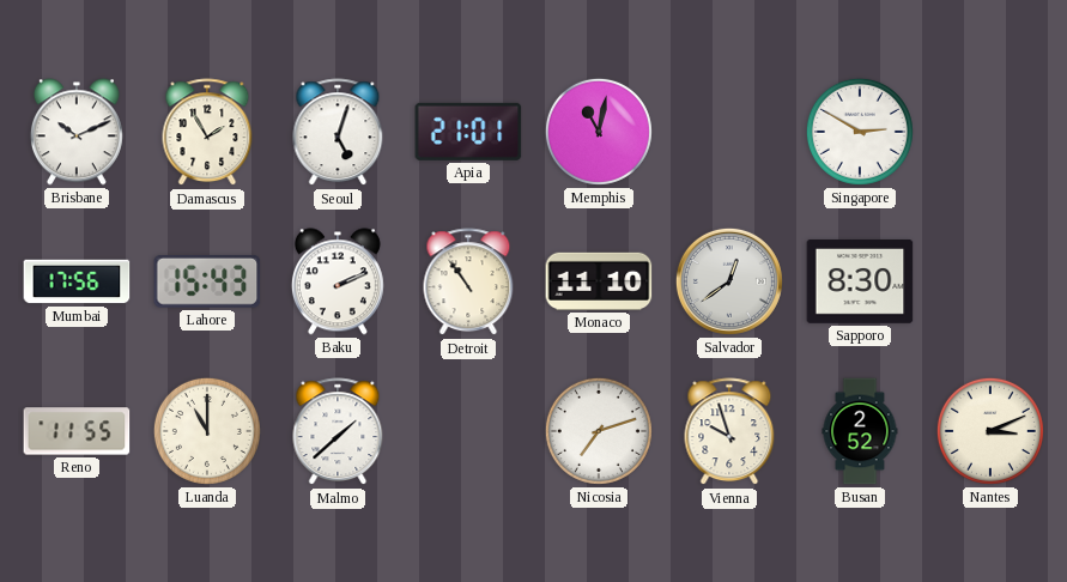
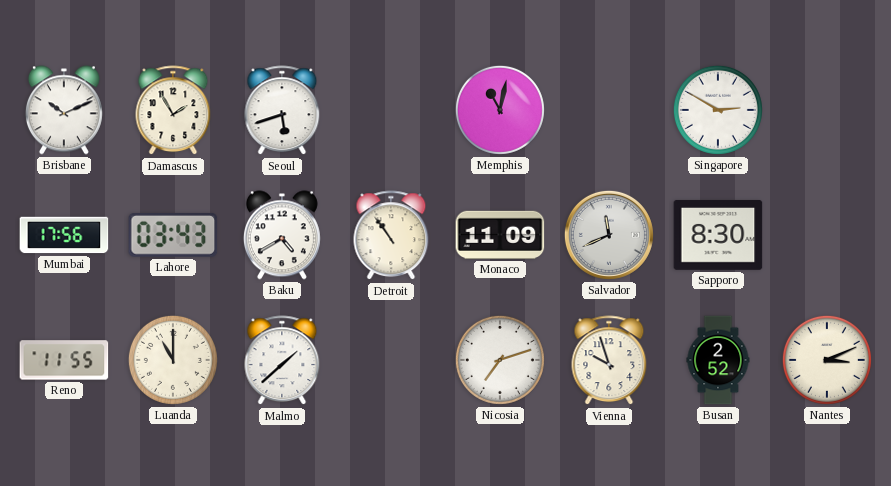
Seoul: 5:03 -> 5:42 (282, 111)
Apia: 21:01 -> none (468, 132)
Lahore: 15:43 -> 03:43 (173, 235)
Baku: 2:11 -> 4:40 (282, 235)
Monaco: 11:10 -> 11:09 (500, 235)
Salvador: 12:39 -> 11:41 (609, 235)
